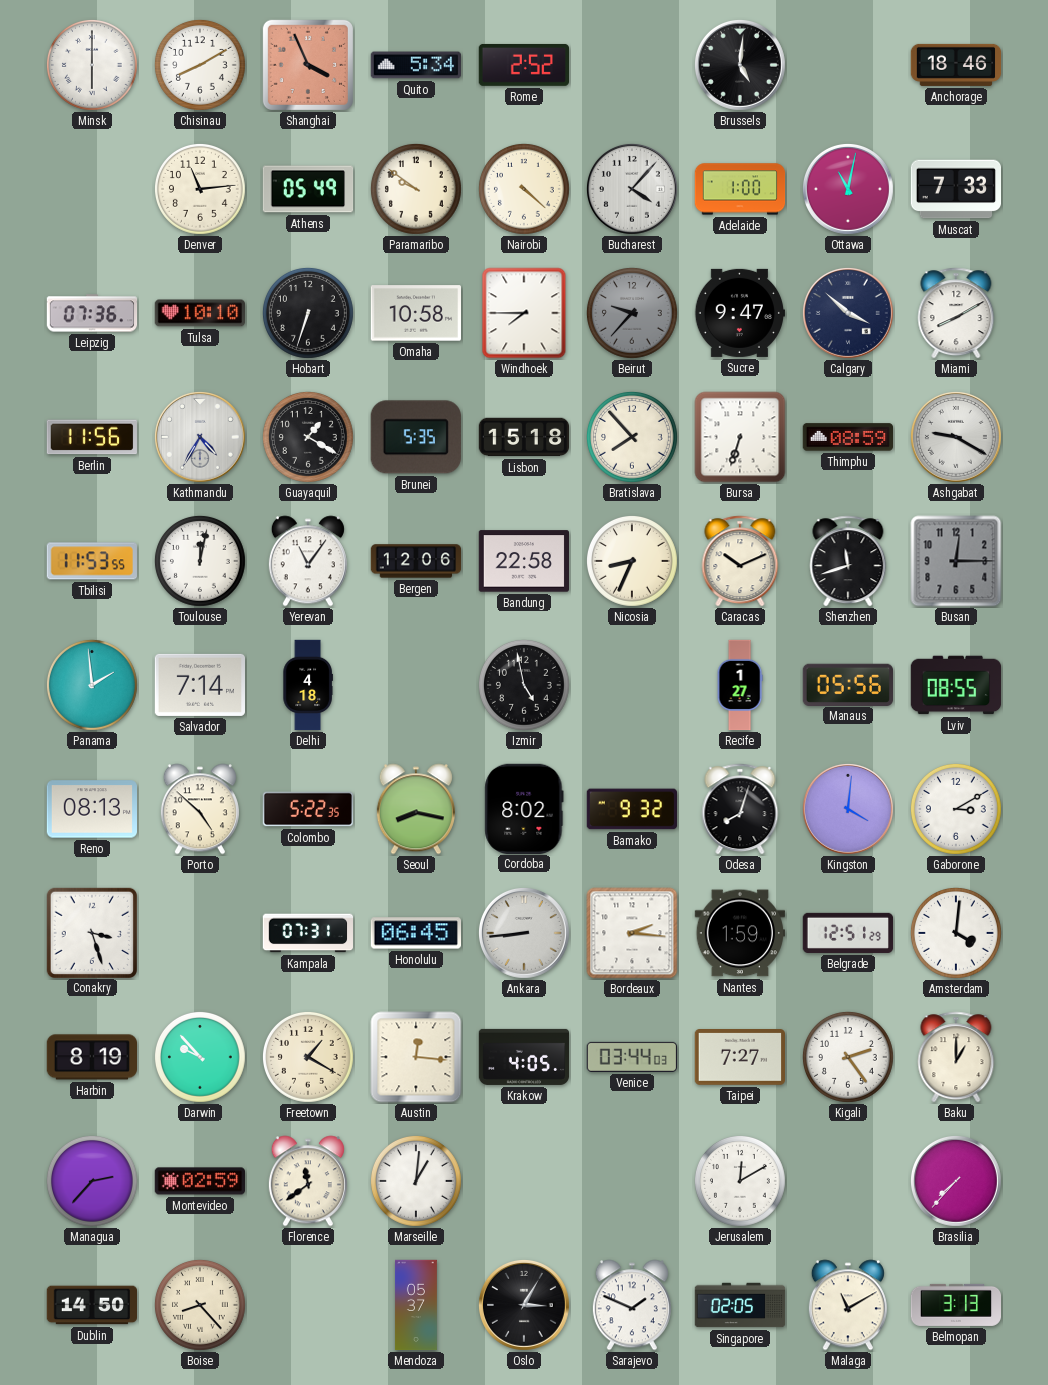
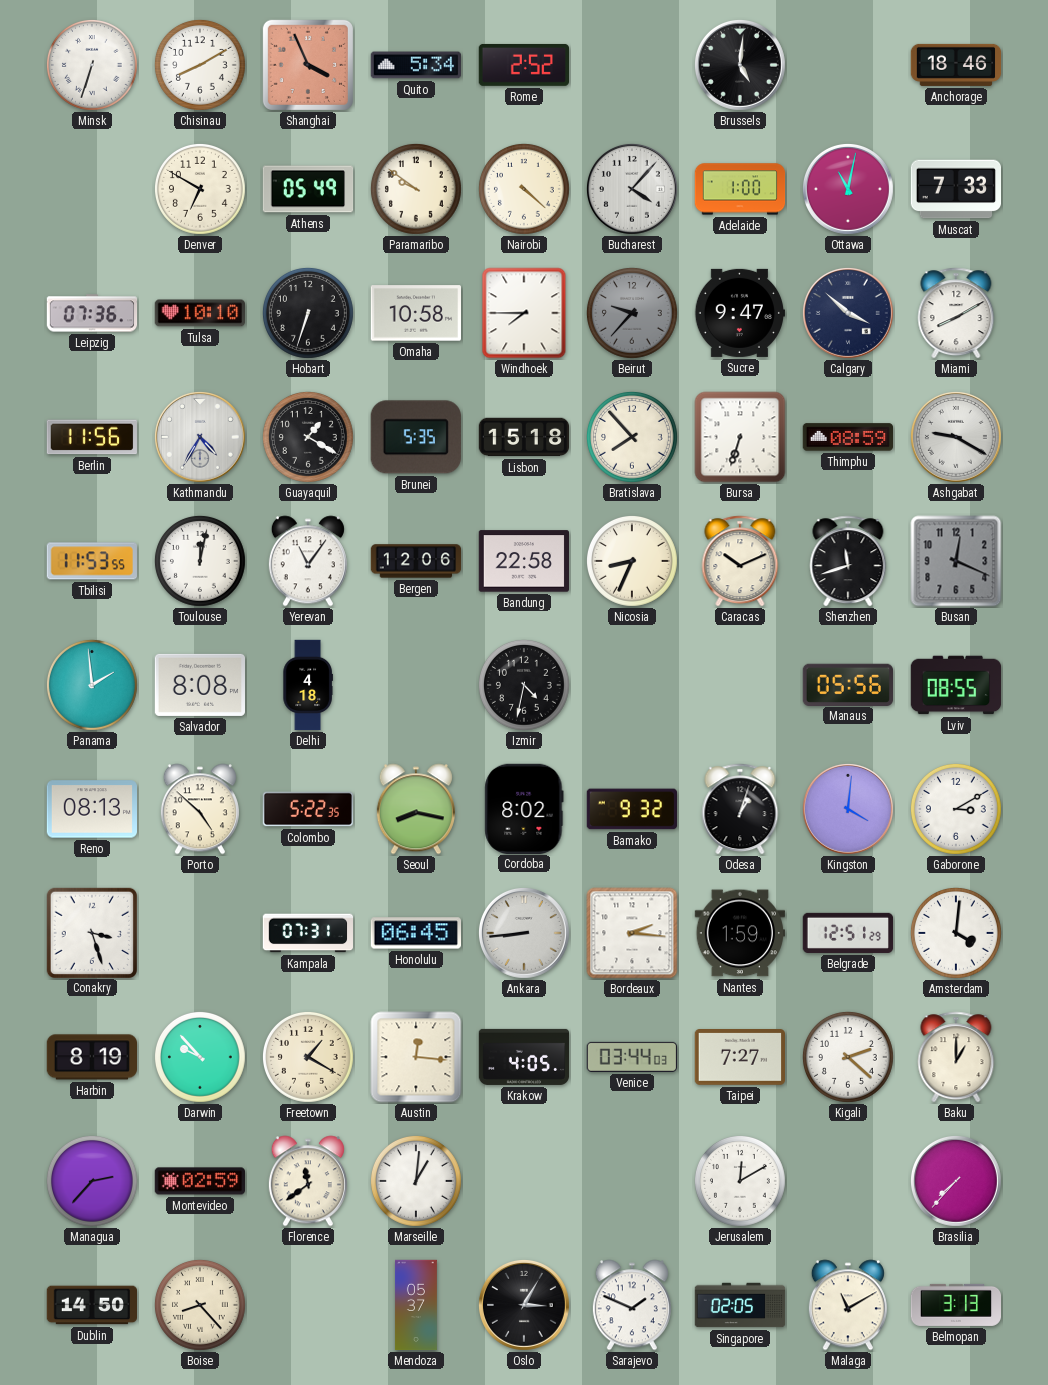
Minsk: 6:00 -> 6:33 (92, 65)
Denver: 11:14 -> 6:50 (200, 189)
Busan: 12:15 -> 12:19 (956, 561)
Salvador: 7:14 -> 8:08 (199, 685)
Izmir: 4:58 -> 4:32 (524, 685)
Recife: 1:27 -> none (740, 685)
Odesa: 8:03 -> 1:03 (740, 809)
Kigali: 2:24 -> 2:22 (848, 1057)
